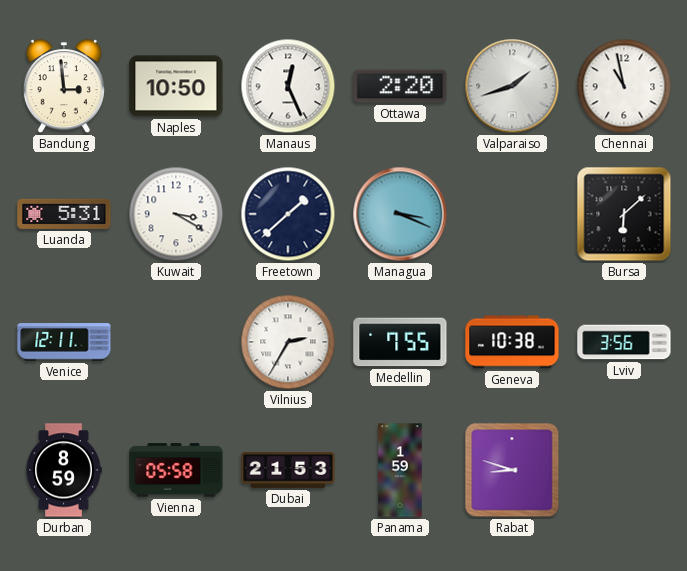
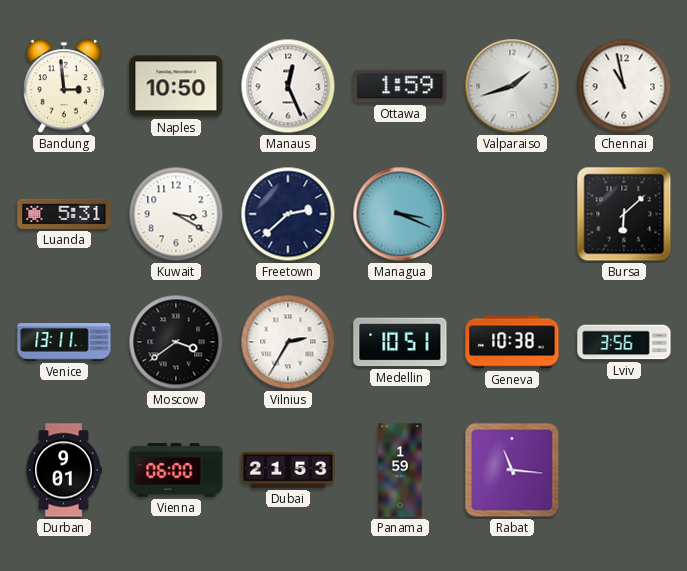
Ottawa: 2:20 -> 1:59 (400, 86)
Freetown: 1:38 -> 2:38 (288, 214)
Venice: 12:11 -> 13:11 (64, 342)
Moscow: none -> 3:39 (176, 342)
Medellin: 7:55 -> 10:51 (400, 342)
Durban: 8:59 -> 9:01 (64, 470)
Vienna: 05:58 -> 06:00 (176, 470)
Rabat: 8:48 -> 11:16 (512, 470)
